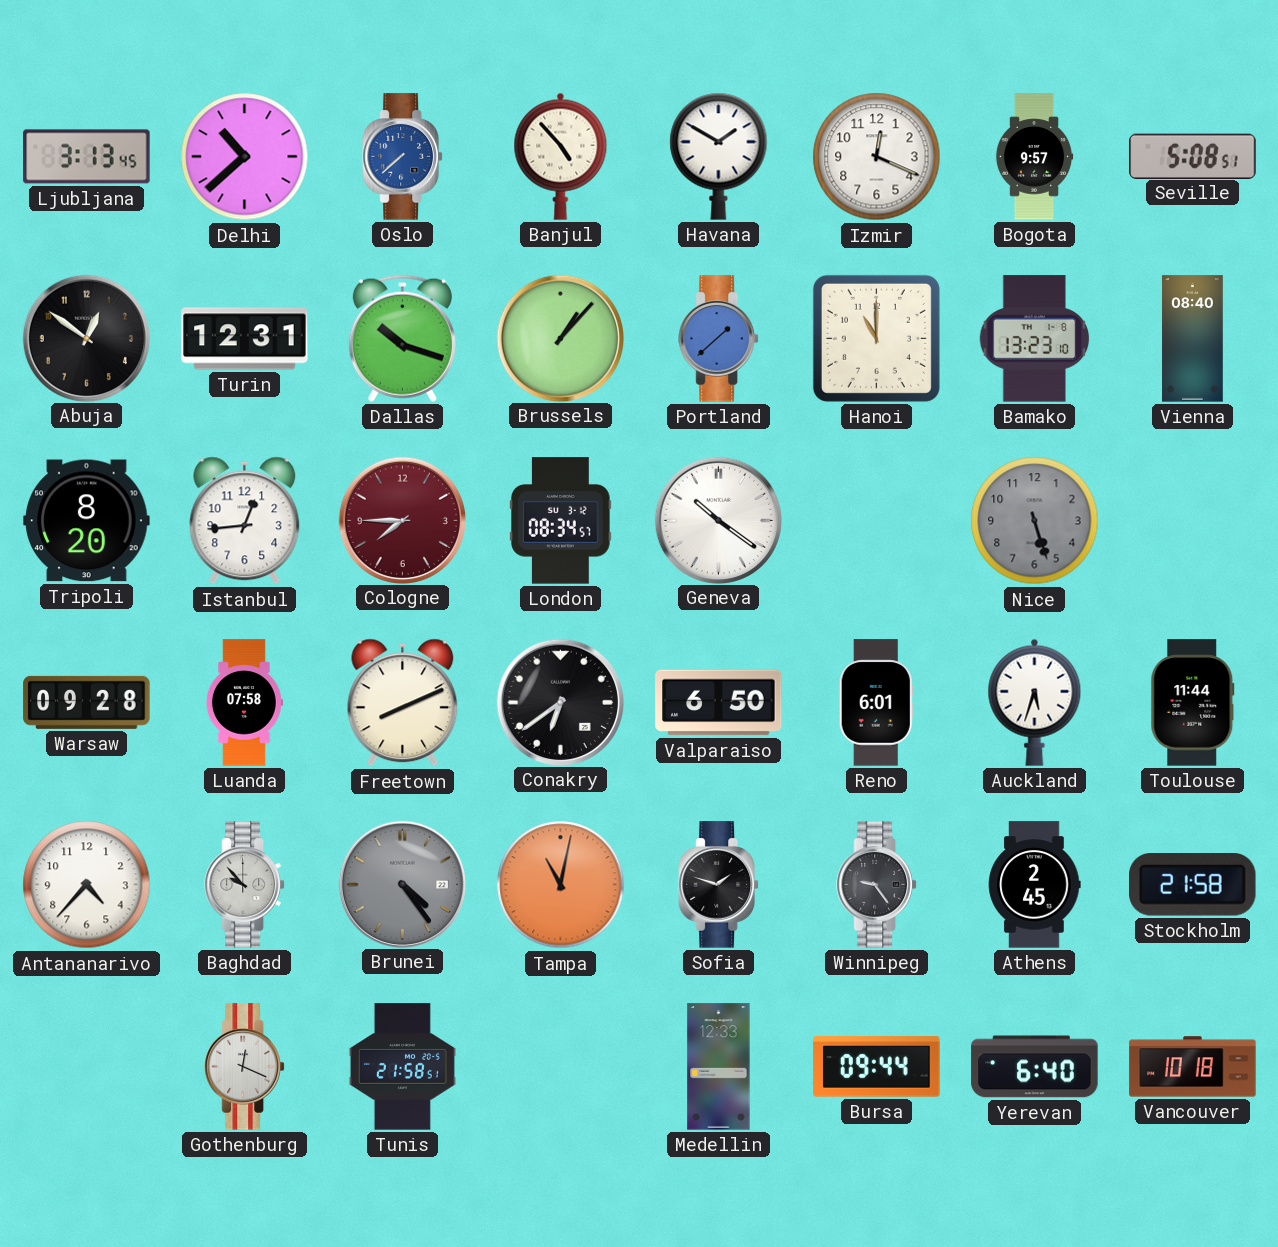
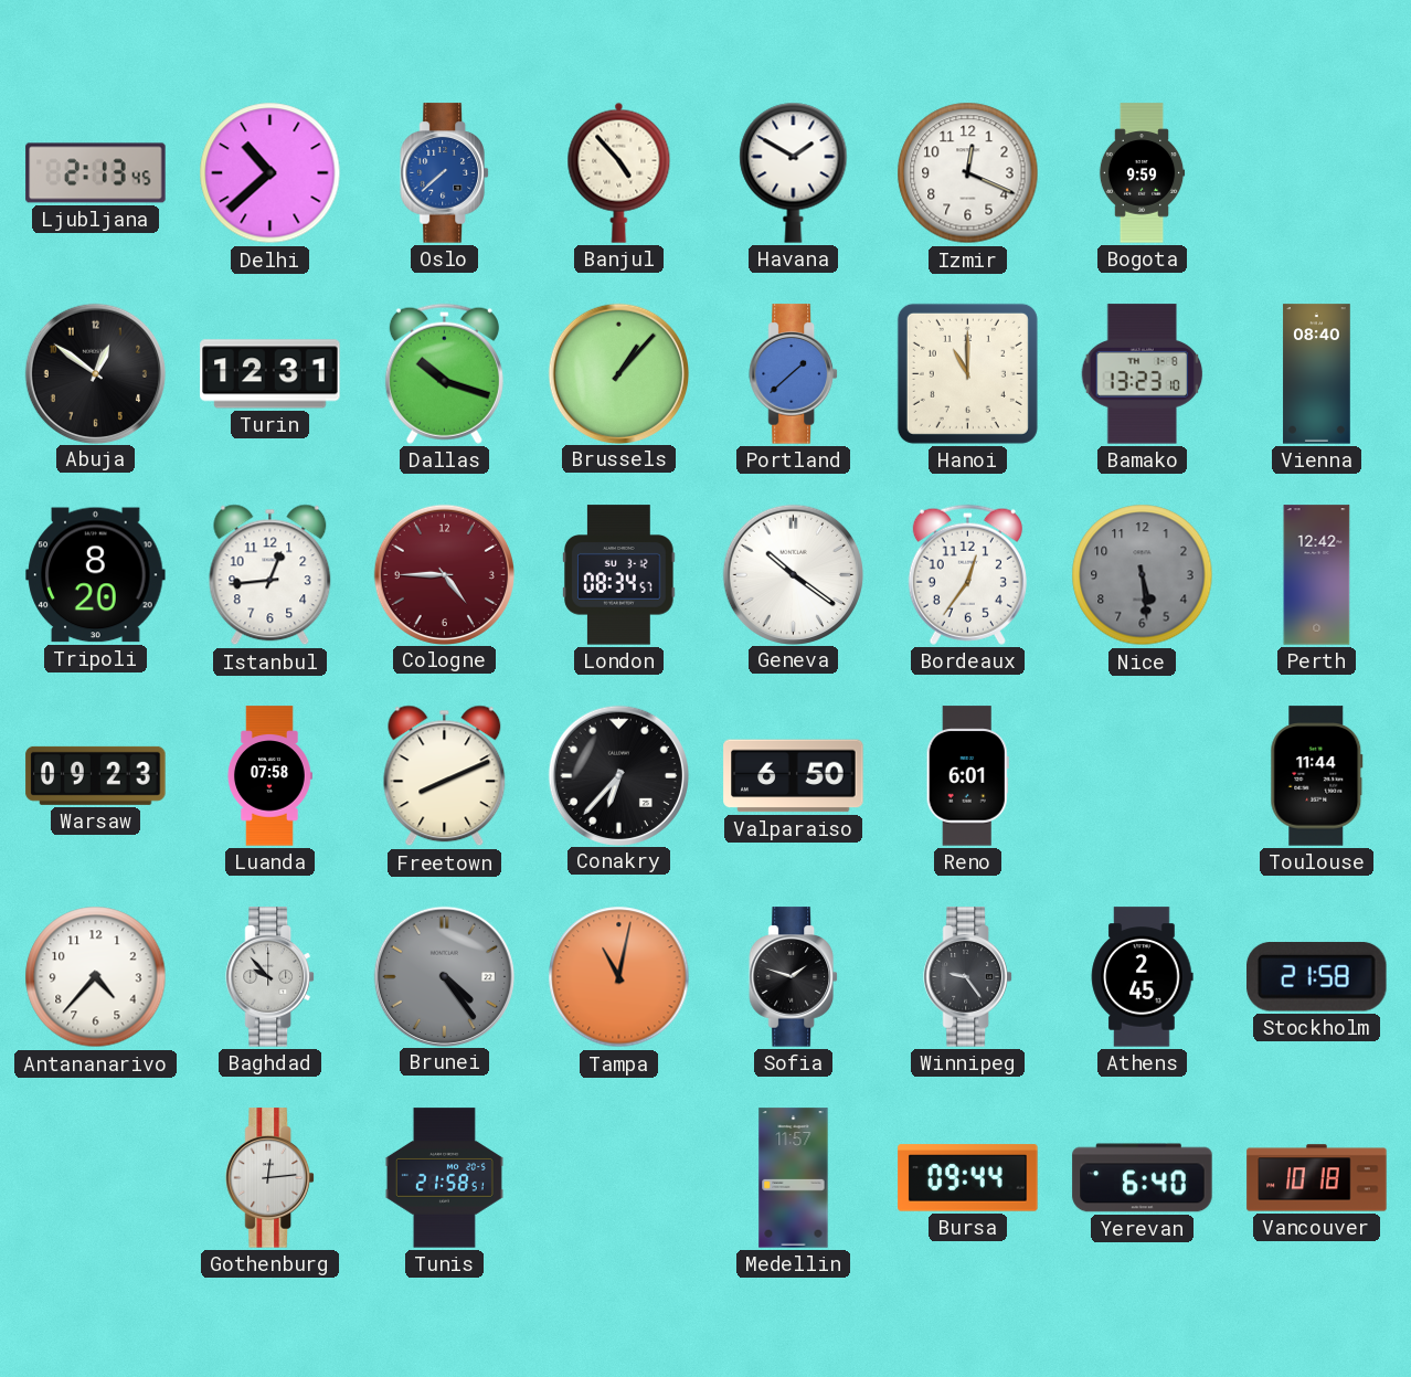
Ljubljana: 3:13 -> 2:13 (96, 173)
Bogota: 9:57 -> 9:59 (1142, 173)
Seville: 5:08 -> none (1193, 156)
Cologne: 7:45 -> 4:45 (444, 574)
Bordeaux: none -> 12:36 (967, 574)
Nice: 5:27 -> 5:29 (1143, 575)
Perth: none -> 12:42 (1317, 575)
Warsaw: 09:28 -> 09:23 (96, 775)
Conakry: 6:39 -> 6:37 (618, 775)
Auckland: 5:33 -> none (1035, 702)
Gothenburg: 12:19 -> 12:14 (269, 1178)
Medellin: 12:33 -> 11:57 (794, 1178)
